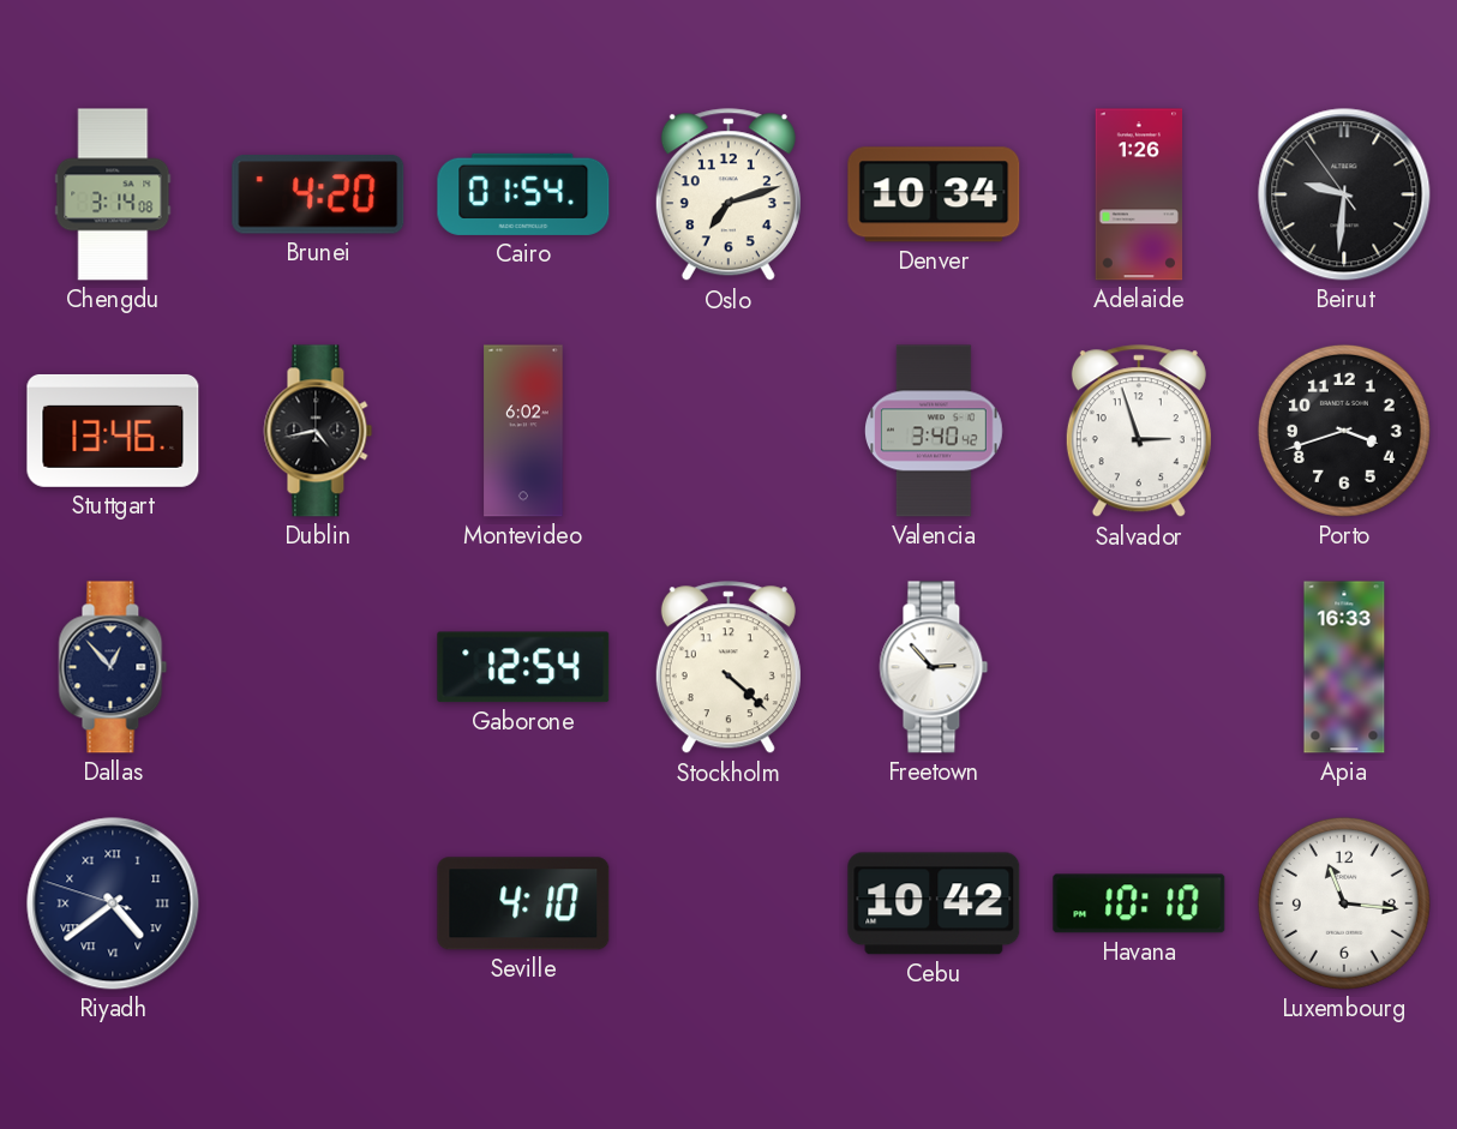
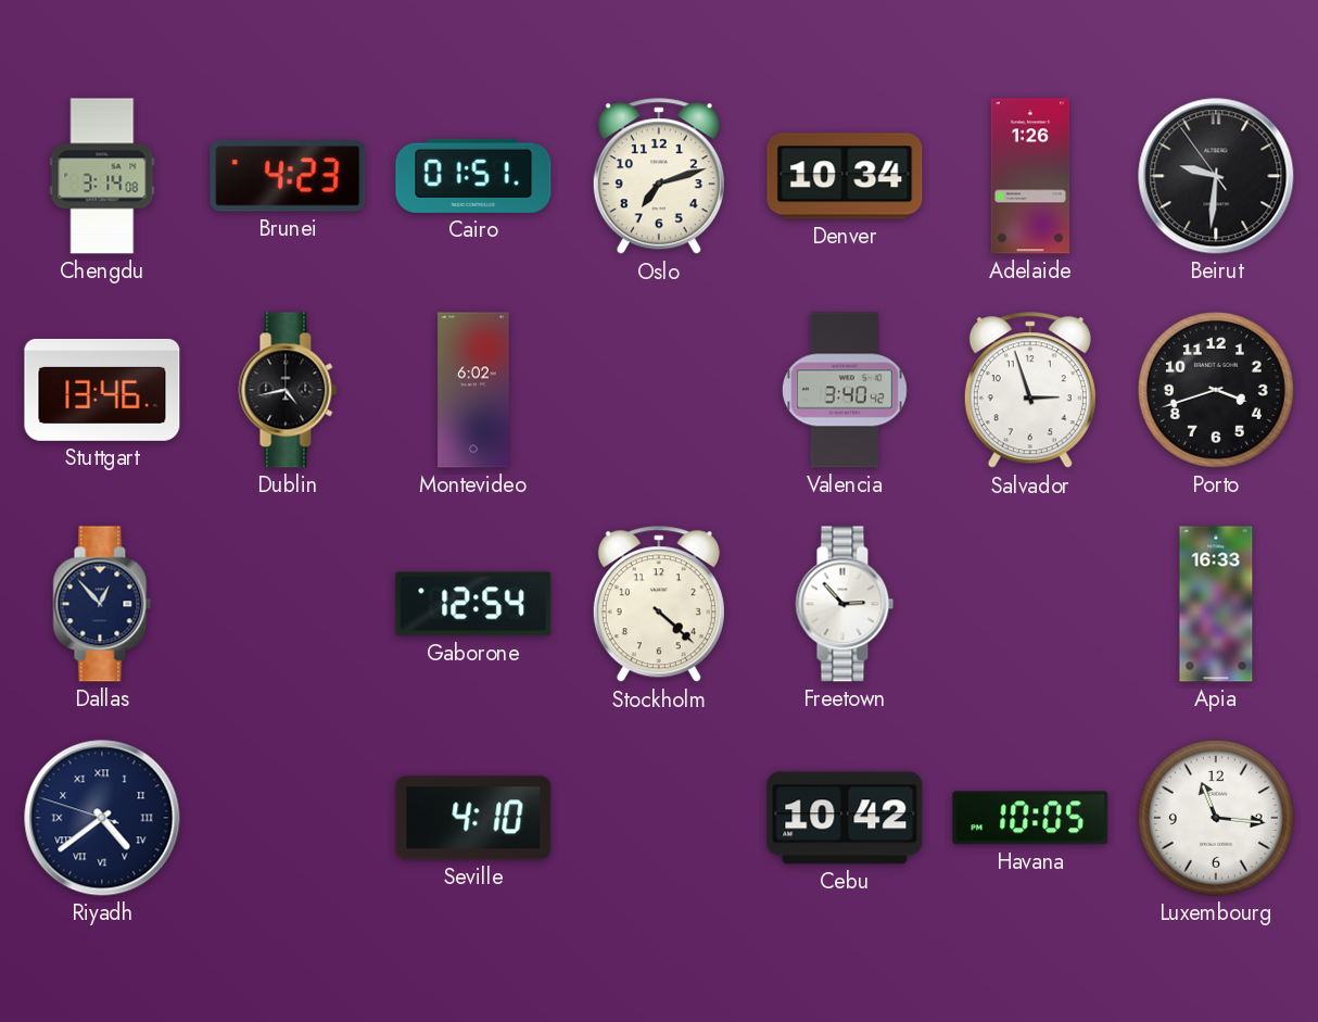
Brunei: 4:20 -> 4:23 (288, 177)
Cairo: 01:54 -> 01:51 (473, 176)
Havana: 10:10 -> 10:05 (1030, 818)
